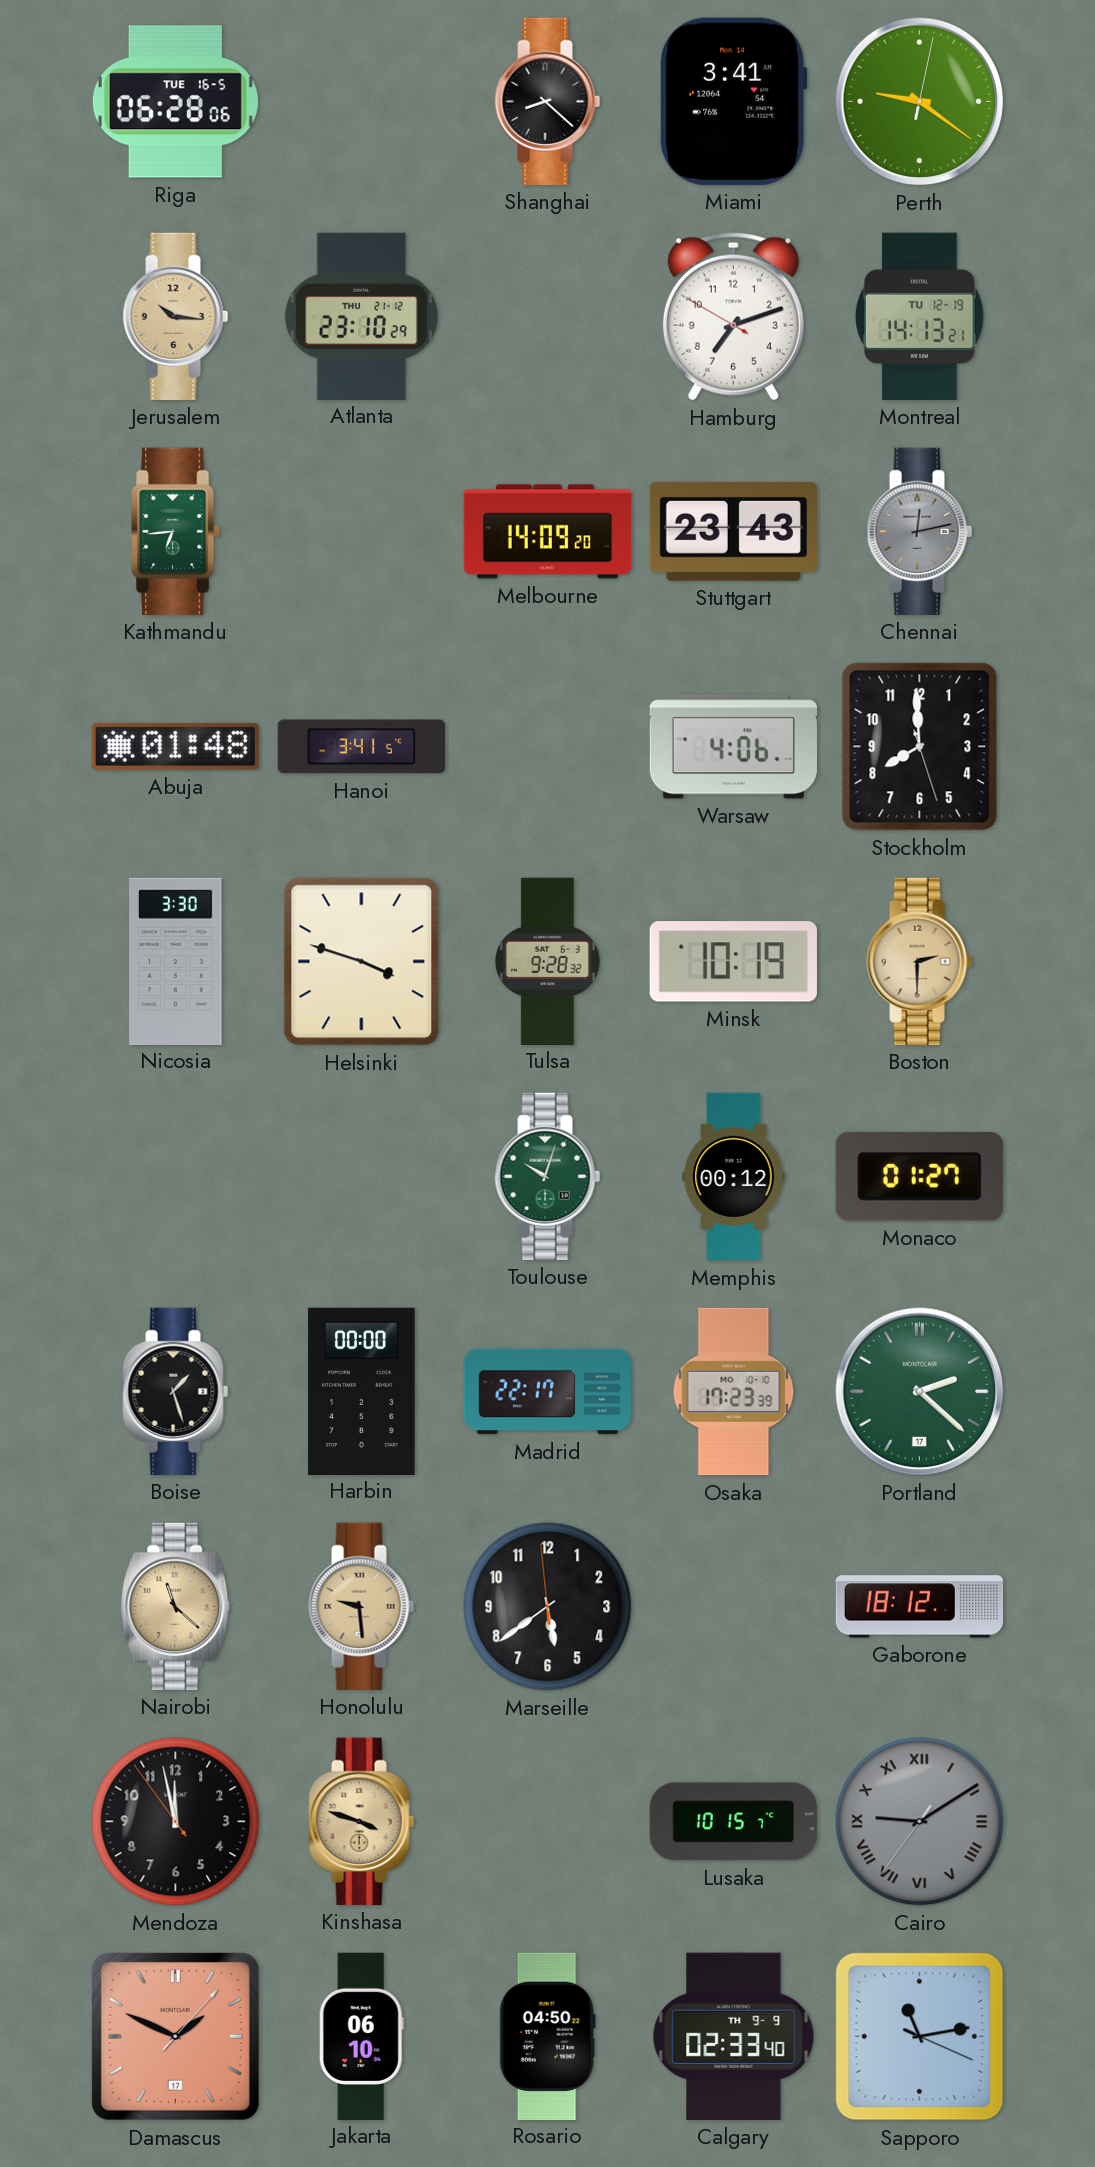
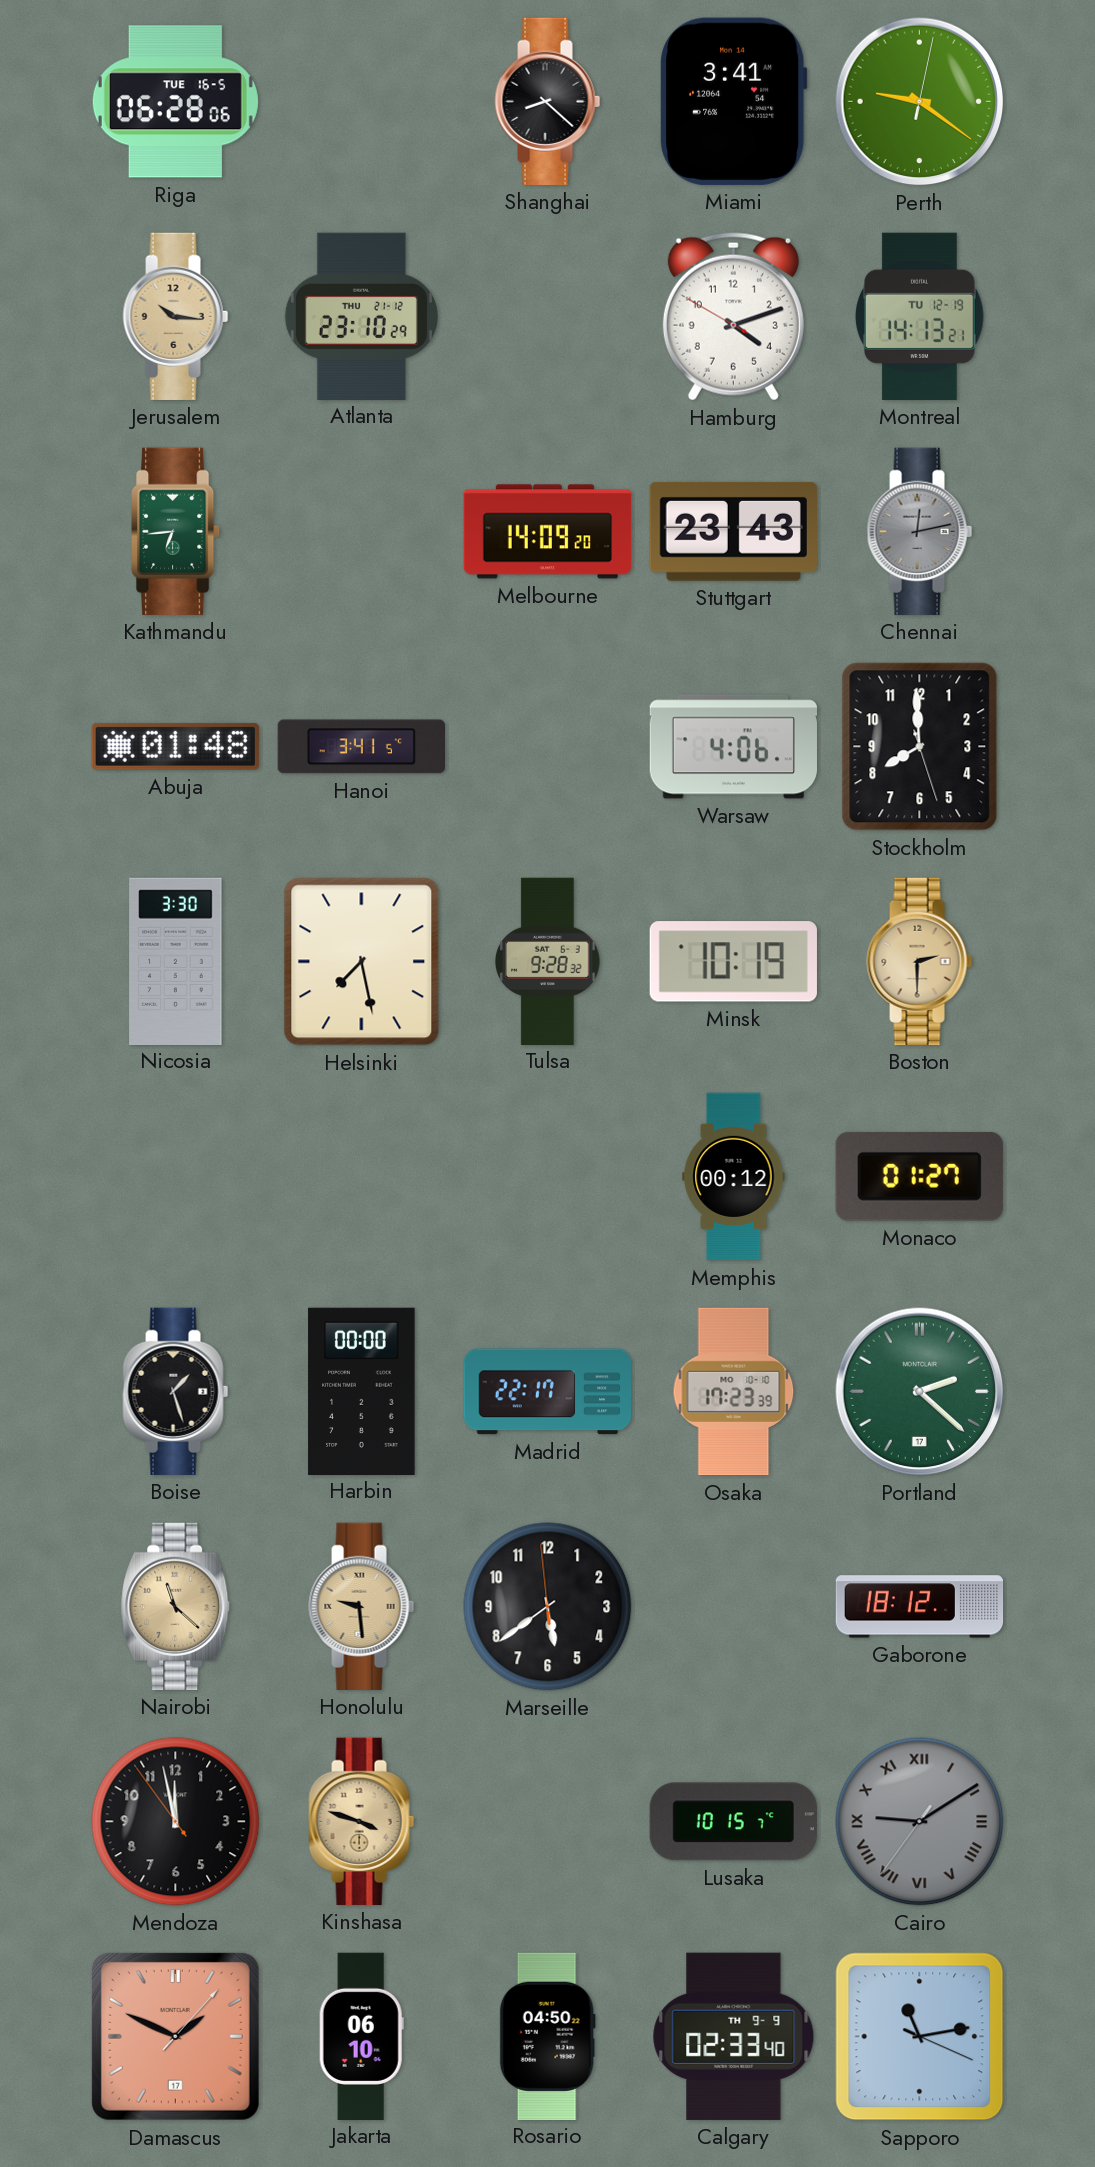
Hamburg: 7:11 -> 4:11 (733, 317)
Helsinki: 3:48 -> 7:28 (362, 962)
Toulouse: 10:03 -> none (548, 1176)
